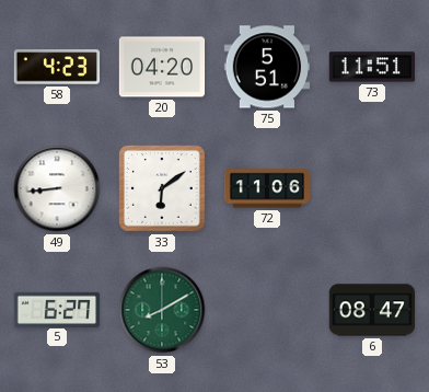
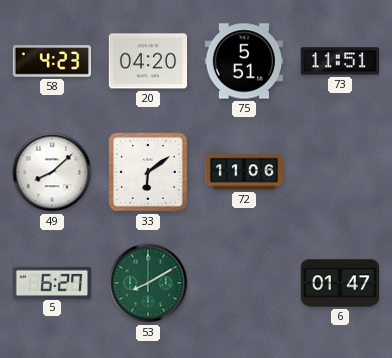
49: 8:44 -> 8:08 (52, 172)
6: 08:47 -> 01:47 (339, 283)
